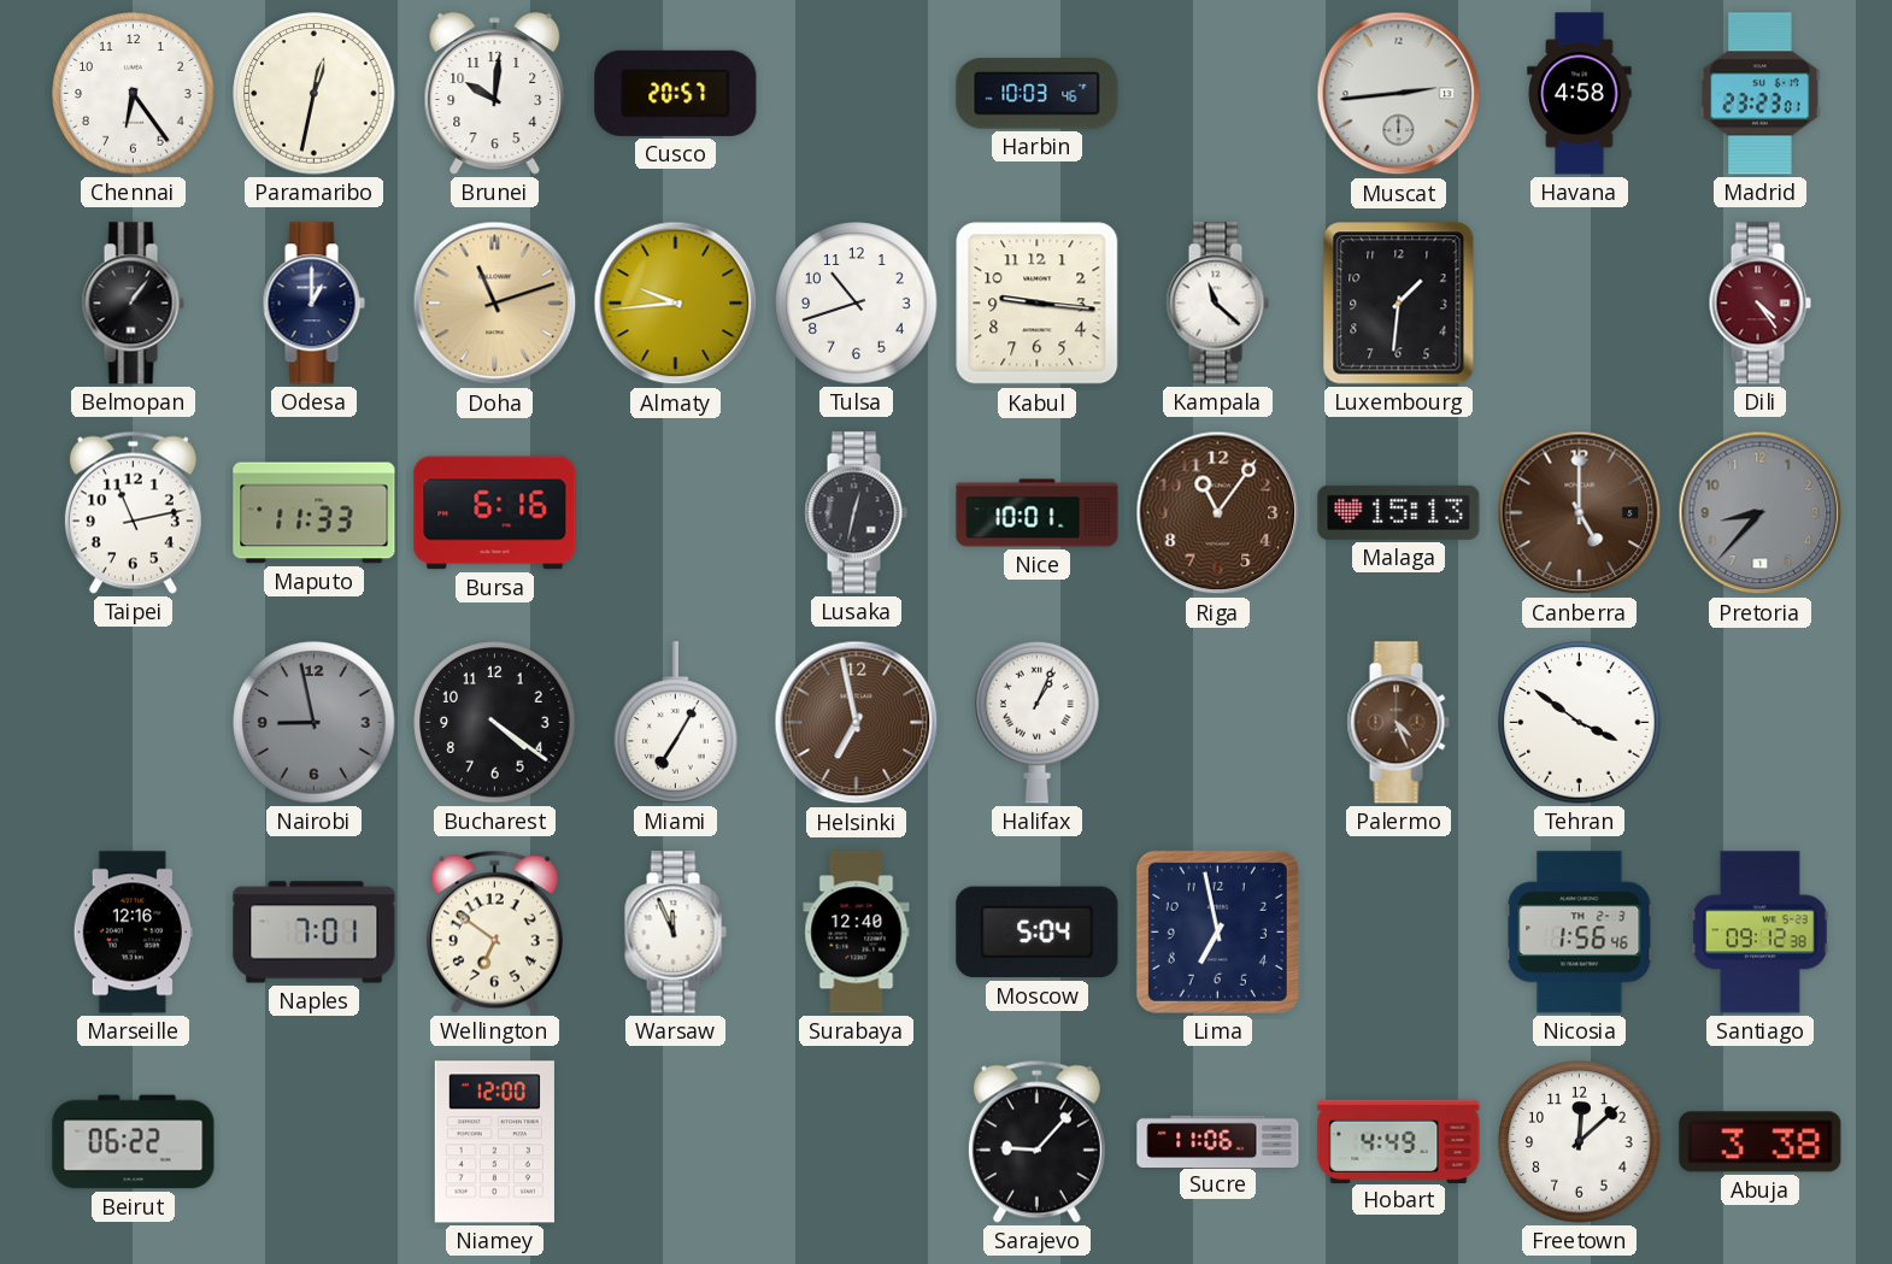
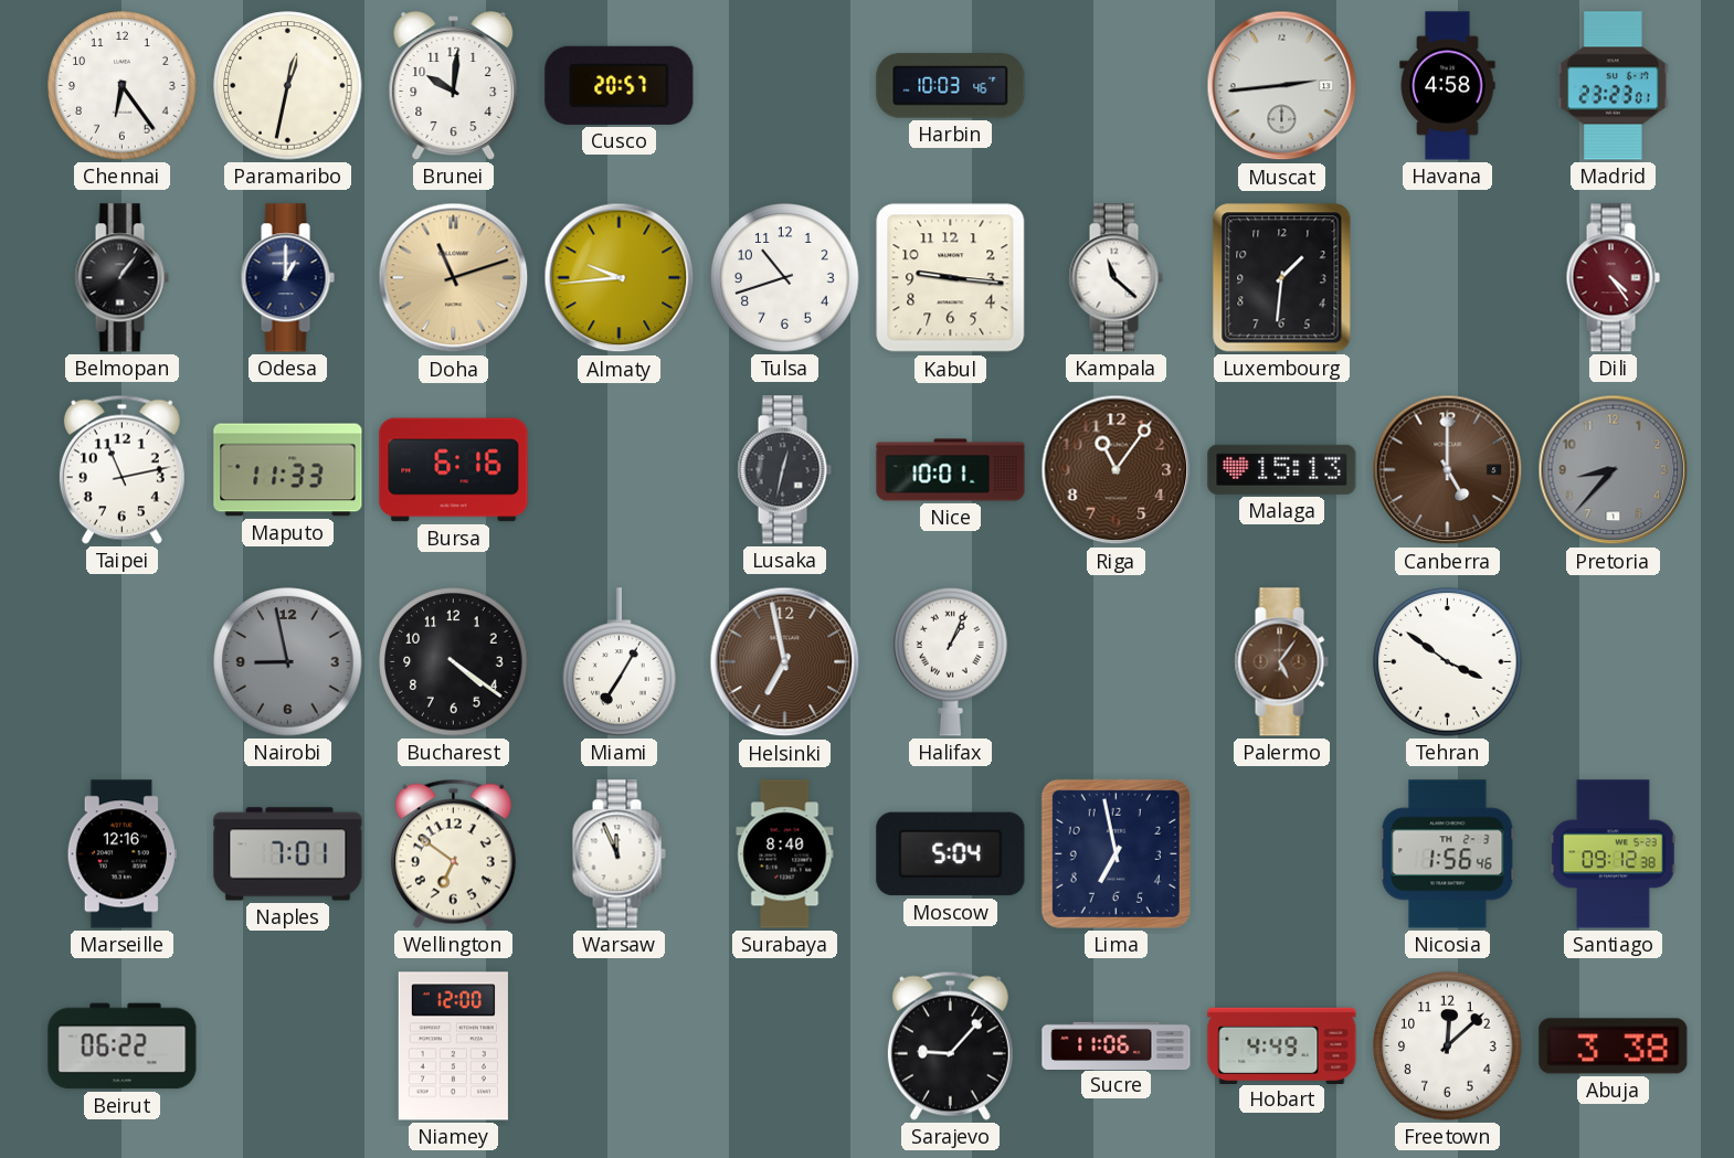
Palermo: 4:26 -> 5:06 (1281, 662)
Surabaya: 12:40 -> 8:40 (785, 854)
